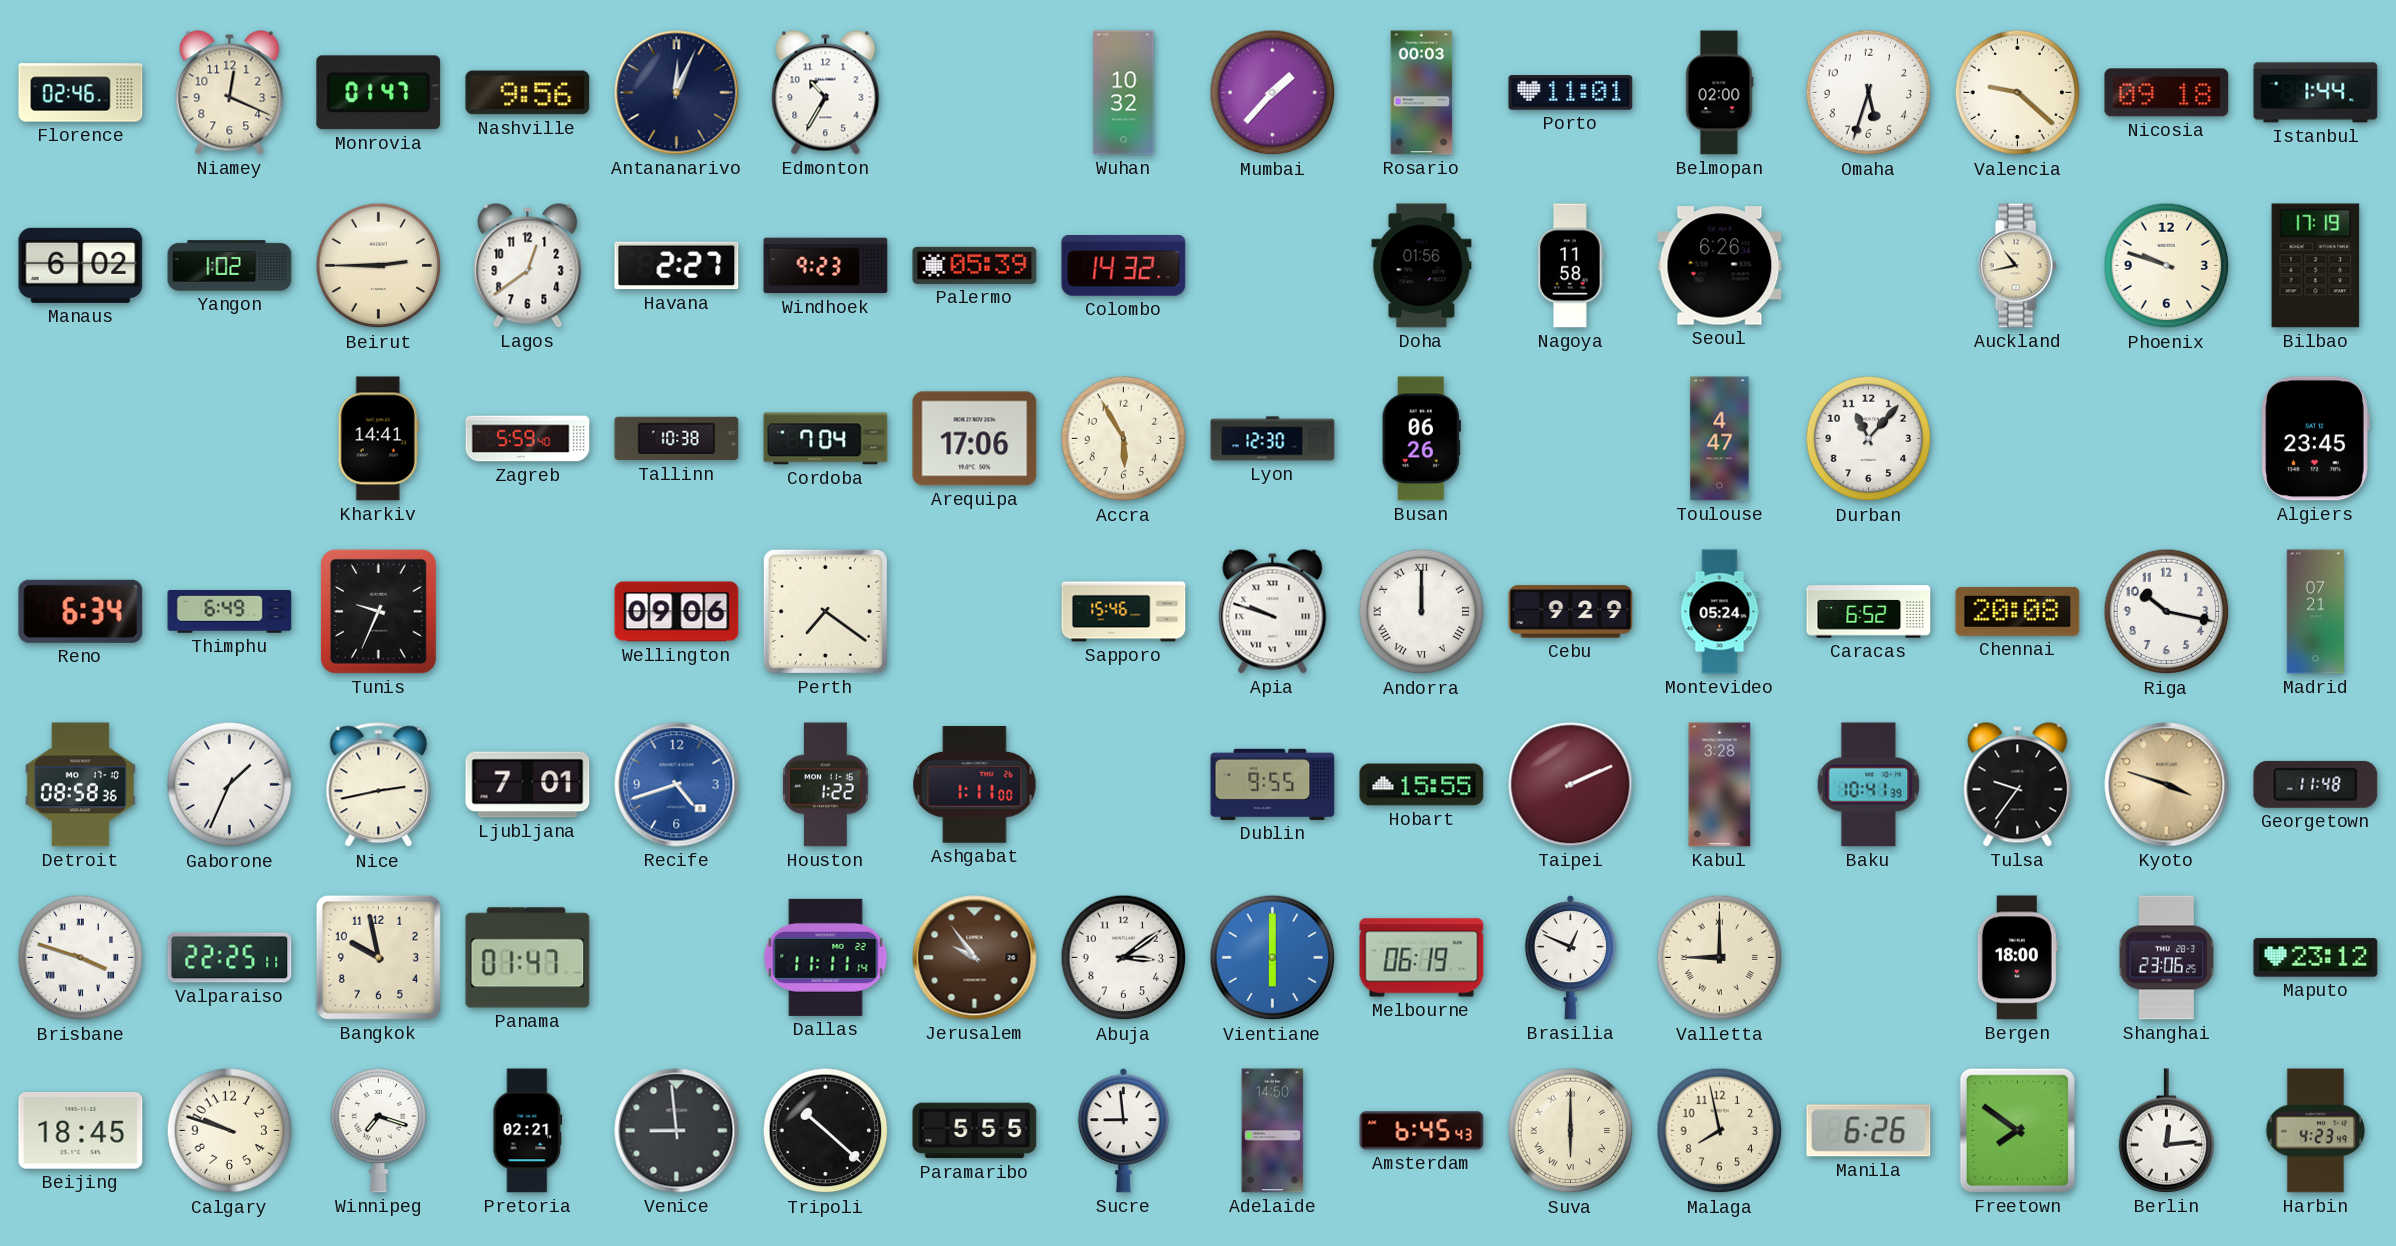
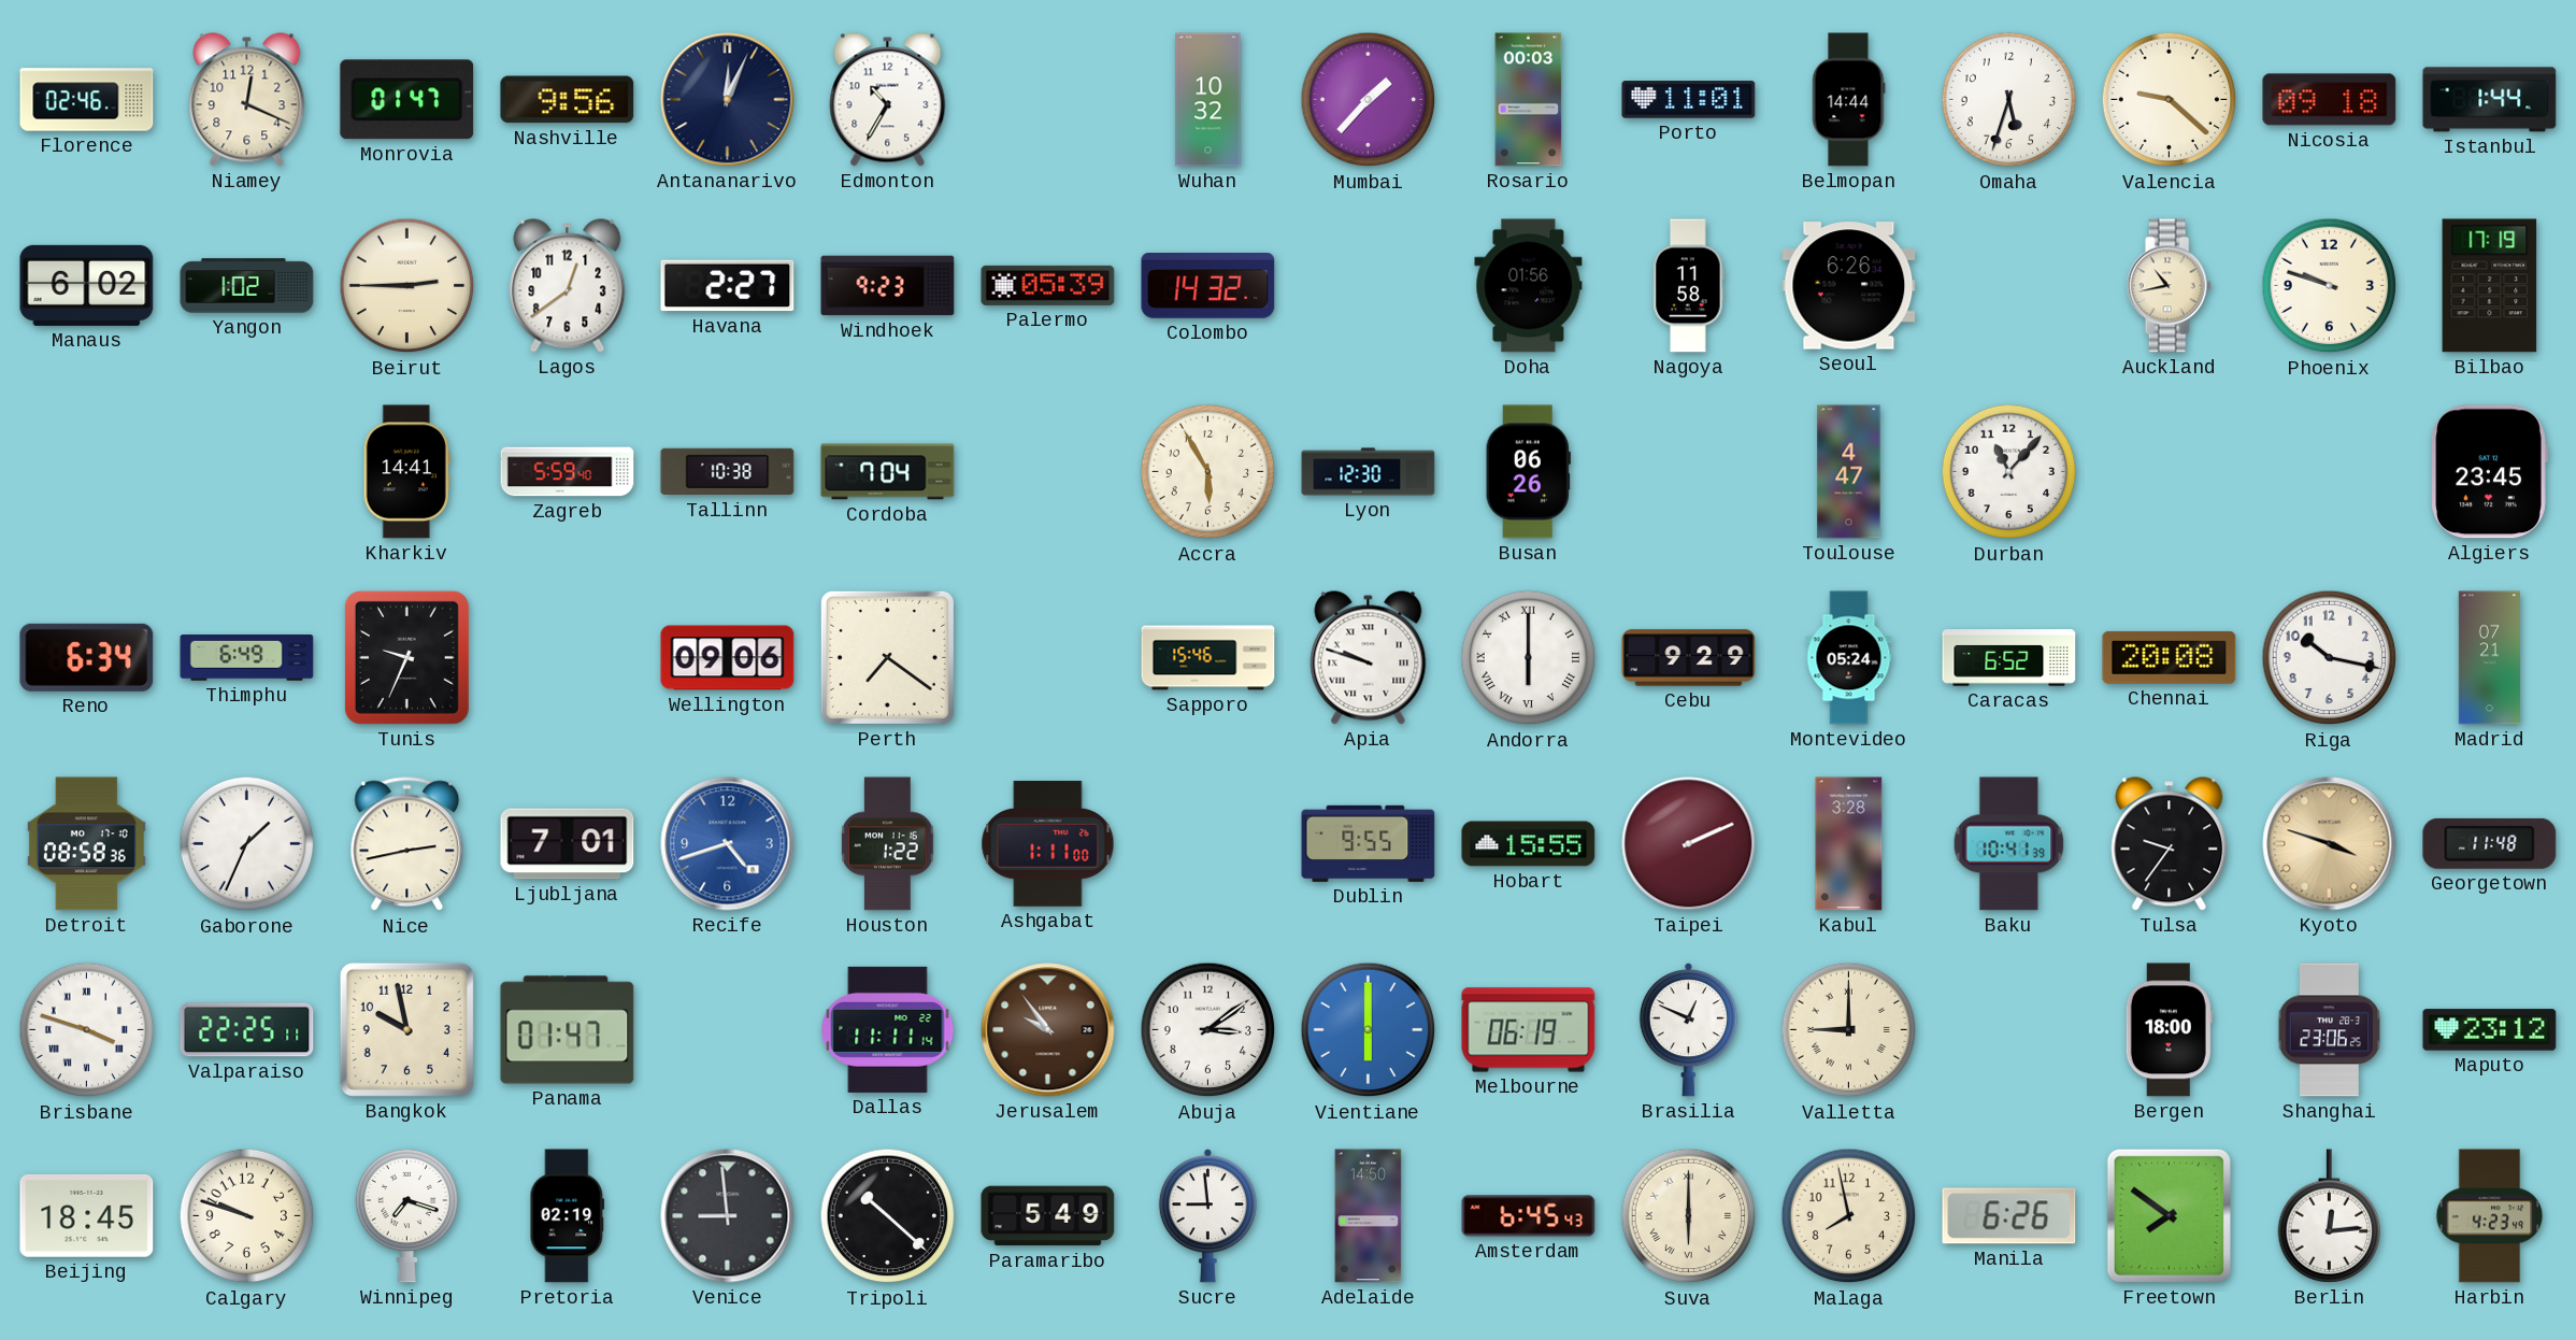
Belmopan: 02:00 -> 14:44 (1848, 100)
Arequipa: 17:06 -> none (975, 439)
Andorra: 12:00 -> 6:00 (1529, 658)
Pretoria: 02:21 -> 02:19 (568, 1216)
Paramaribo: 5:55 -> 5:49 (1048, 1216)
